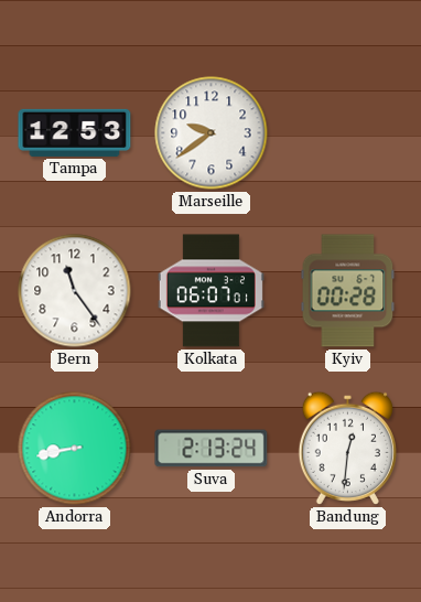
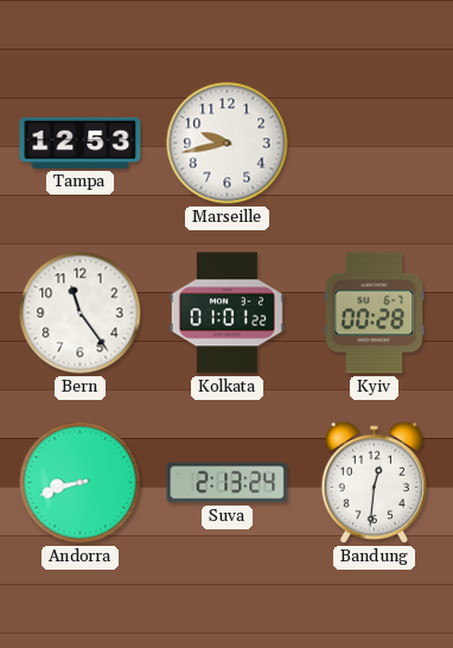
Marseille: 9:39 -> 9:43 (228, 144)
Kolkata: 06:07 -> 01:01 (226, 313)
Andorra: 8:43 -> 8:42 (81, 483)
